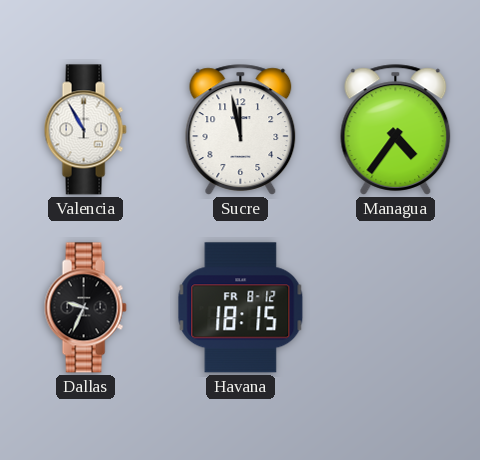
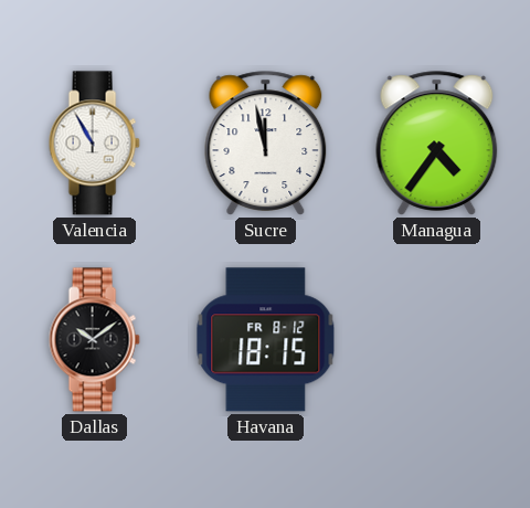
Dallas: 9:34 -> 10:09 (94, 340)
